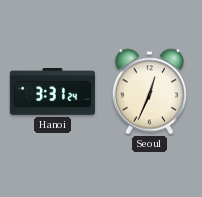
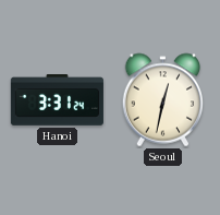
Seoul: 12:34 -> 12:32 (163, 100)
